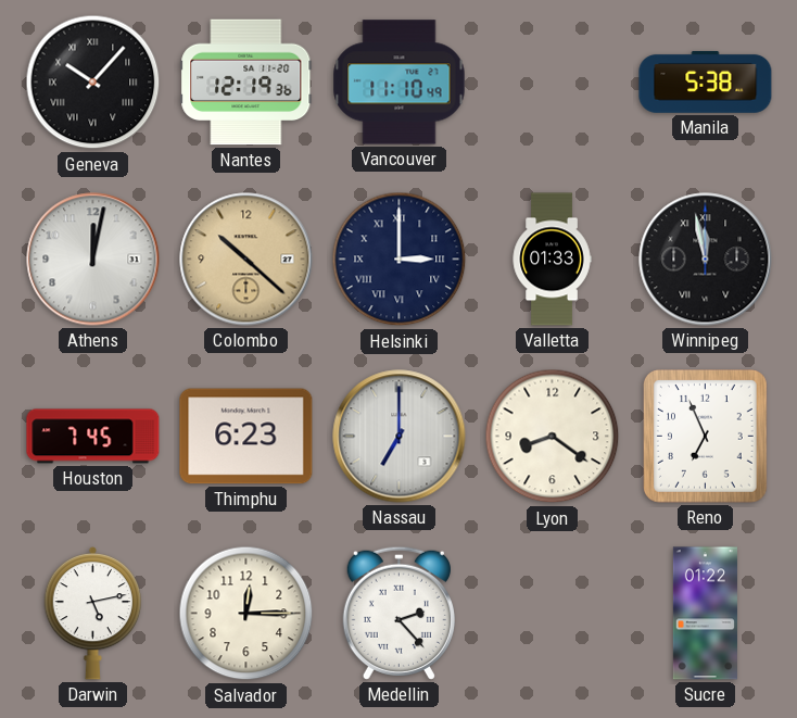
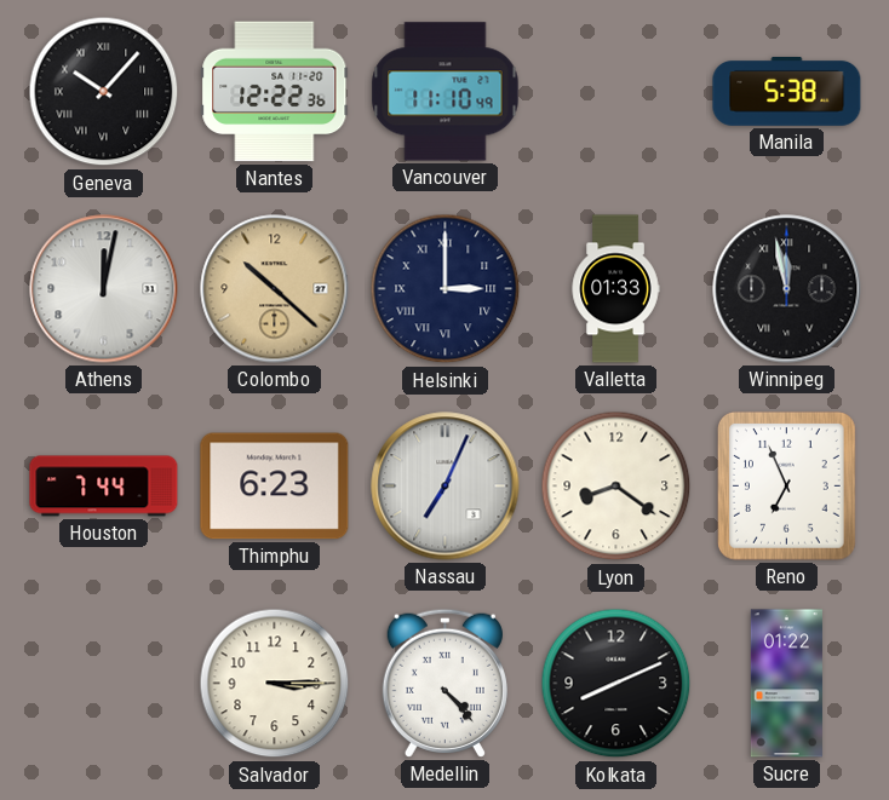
Nantes: 12:19 -> 12:22 (275, 92)
Houston: 7:45 -> 7:44 (104, 487)
Nassau: 7:00 -> 7:04 (446, 487)
Darwin: 5:13 -> none (93, 613)
Salvador: 12:15 -> 3:15 (275, 684)
Medellin: 2:23 -> 4:23 (444, 683)
Kolkata: none -> 8:11 (616, 684)
